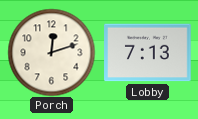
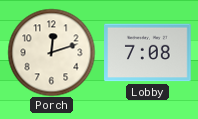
Lobby: 7:13 -> 7:08 (148, 53)
